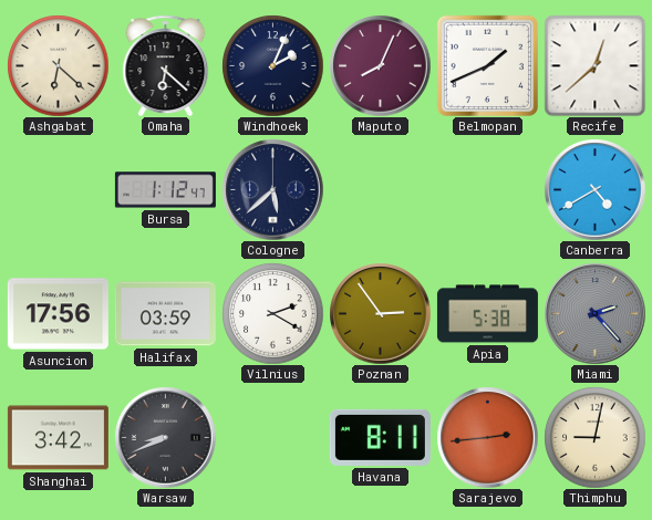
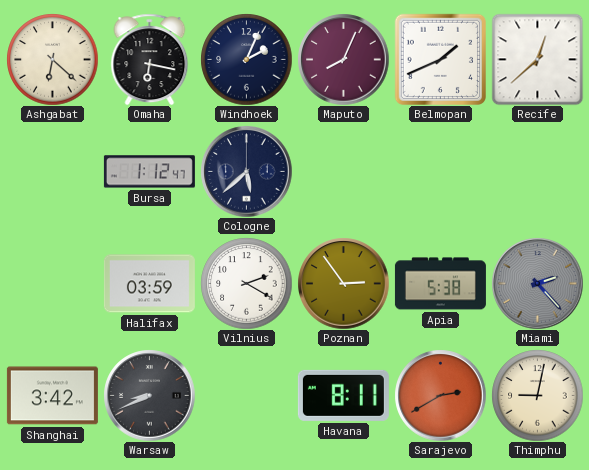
Omaha: 6:22 -> 6:17 (150, 59)
Canberra: 4:40 -> none (594, 189)
Asuncion: 17:56 -> none (58, 314)
Sarajevo: 2:44 -> 2:40 (440, 395)
